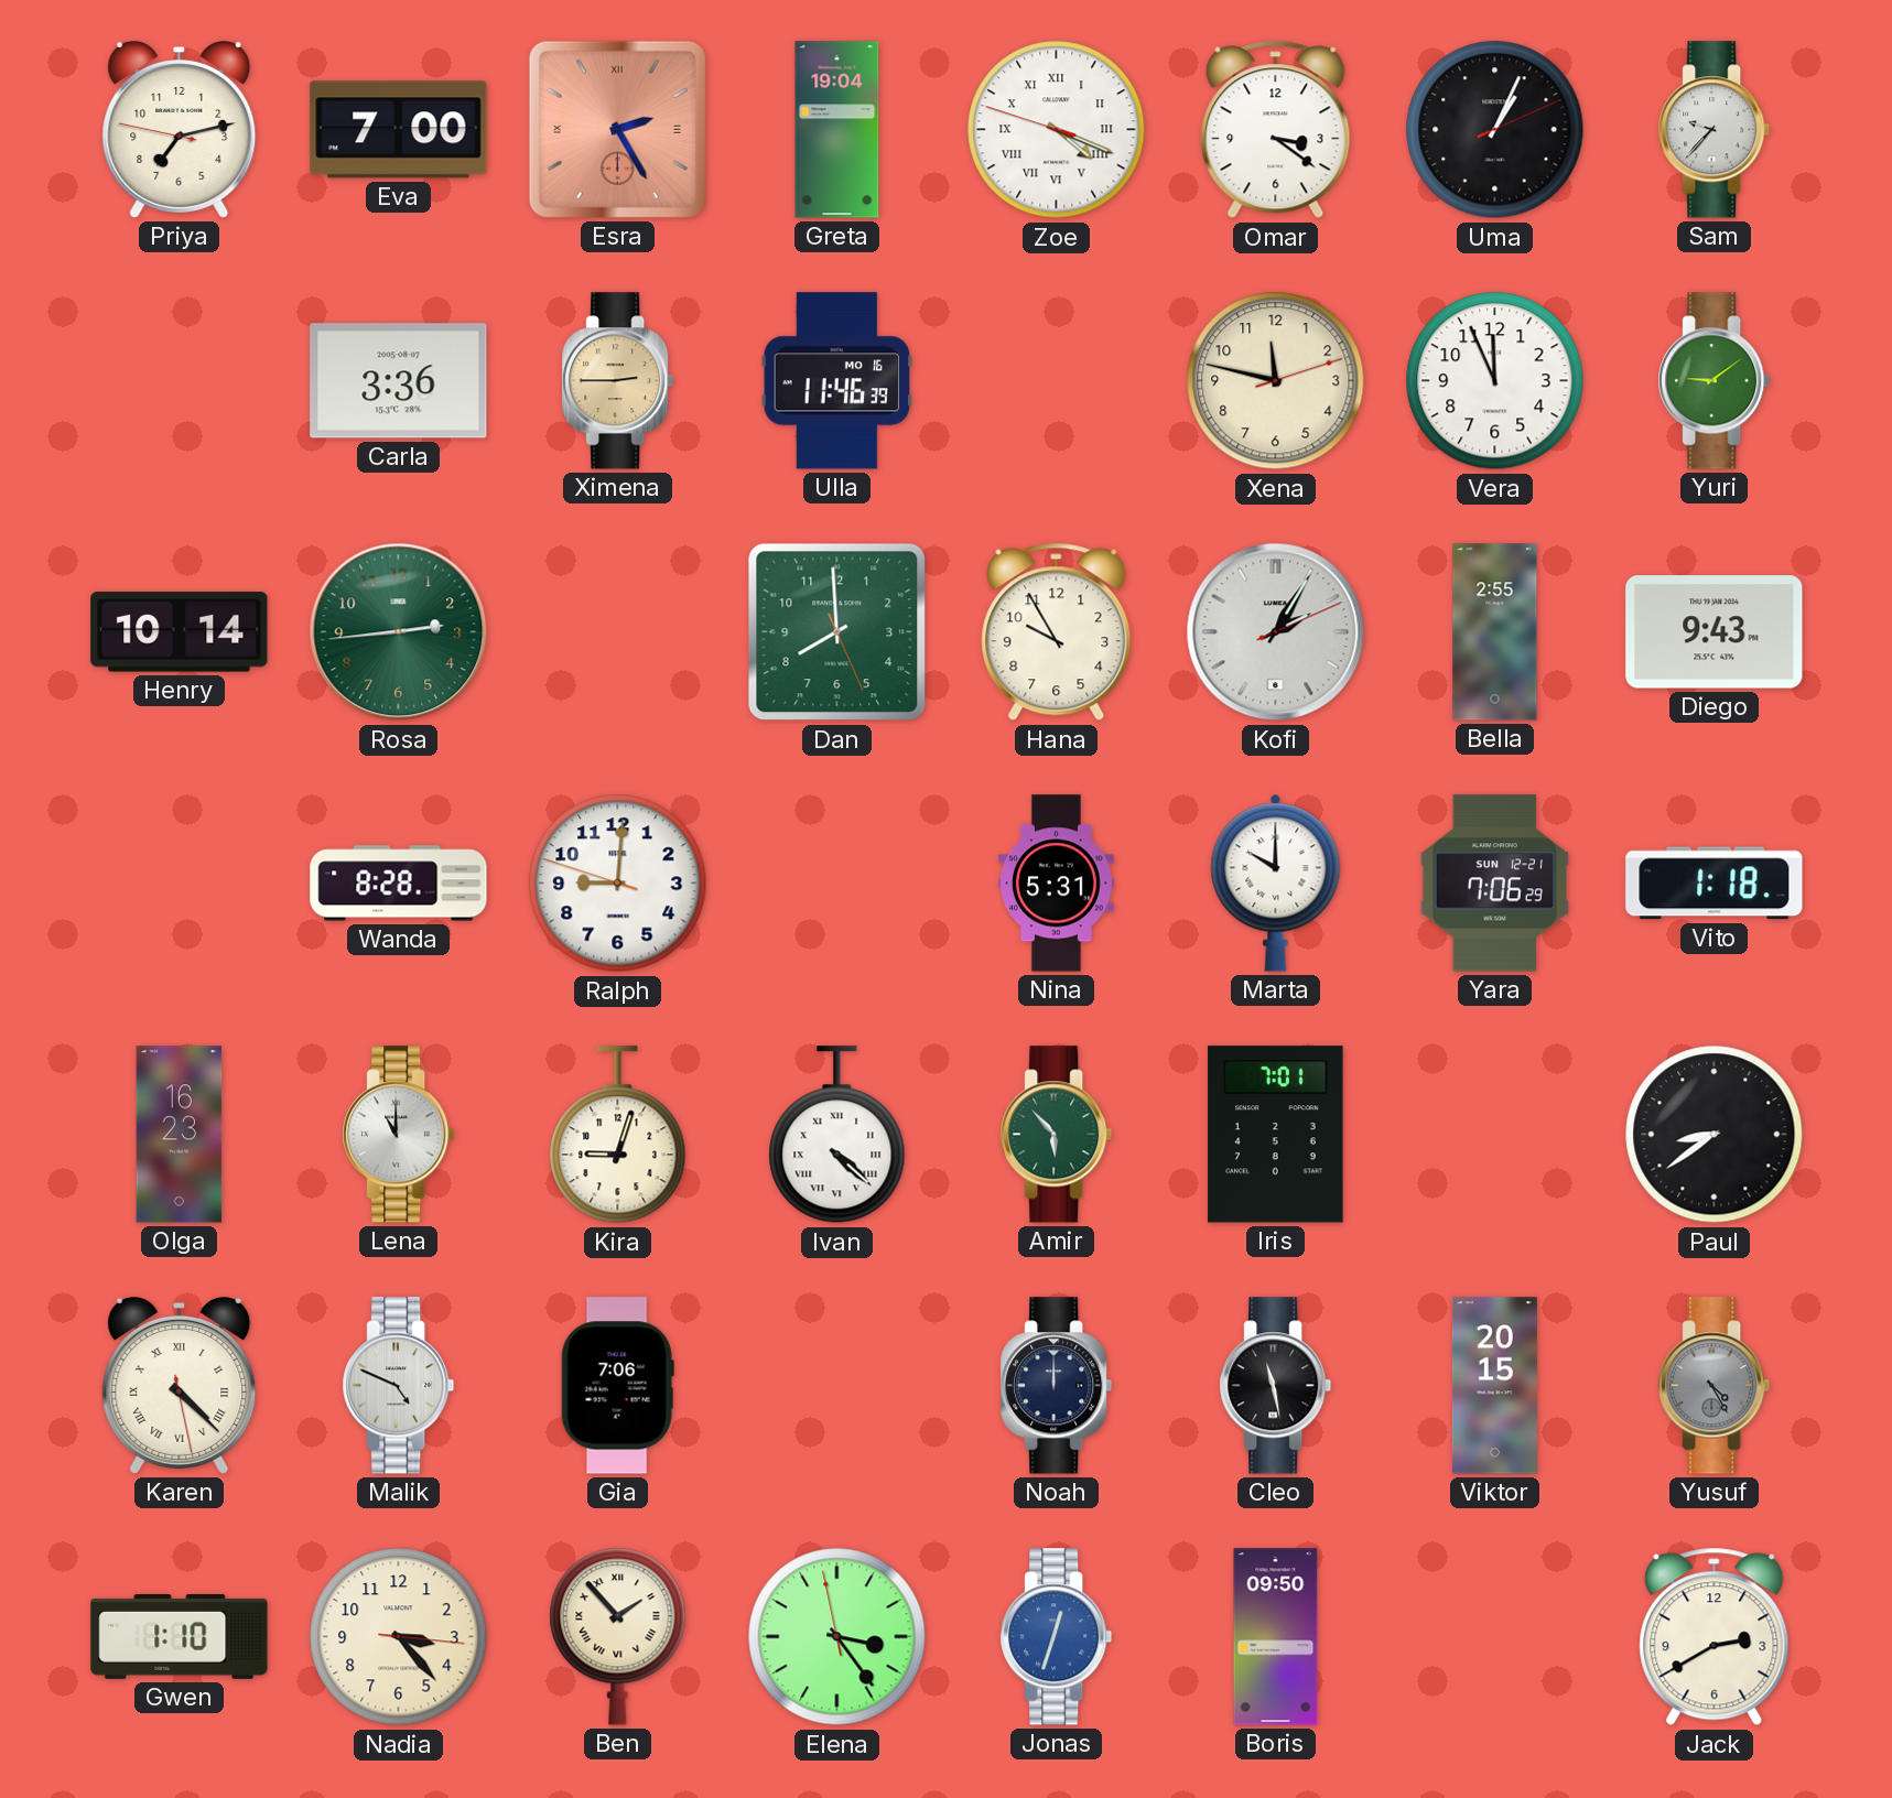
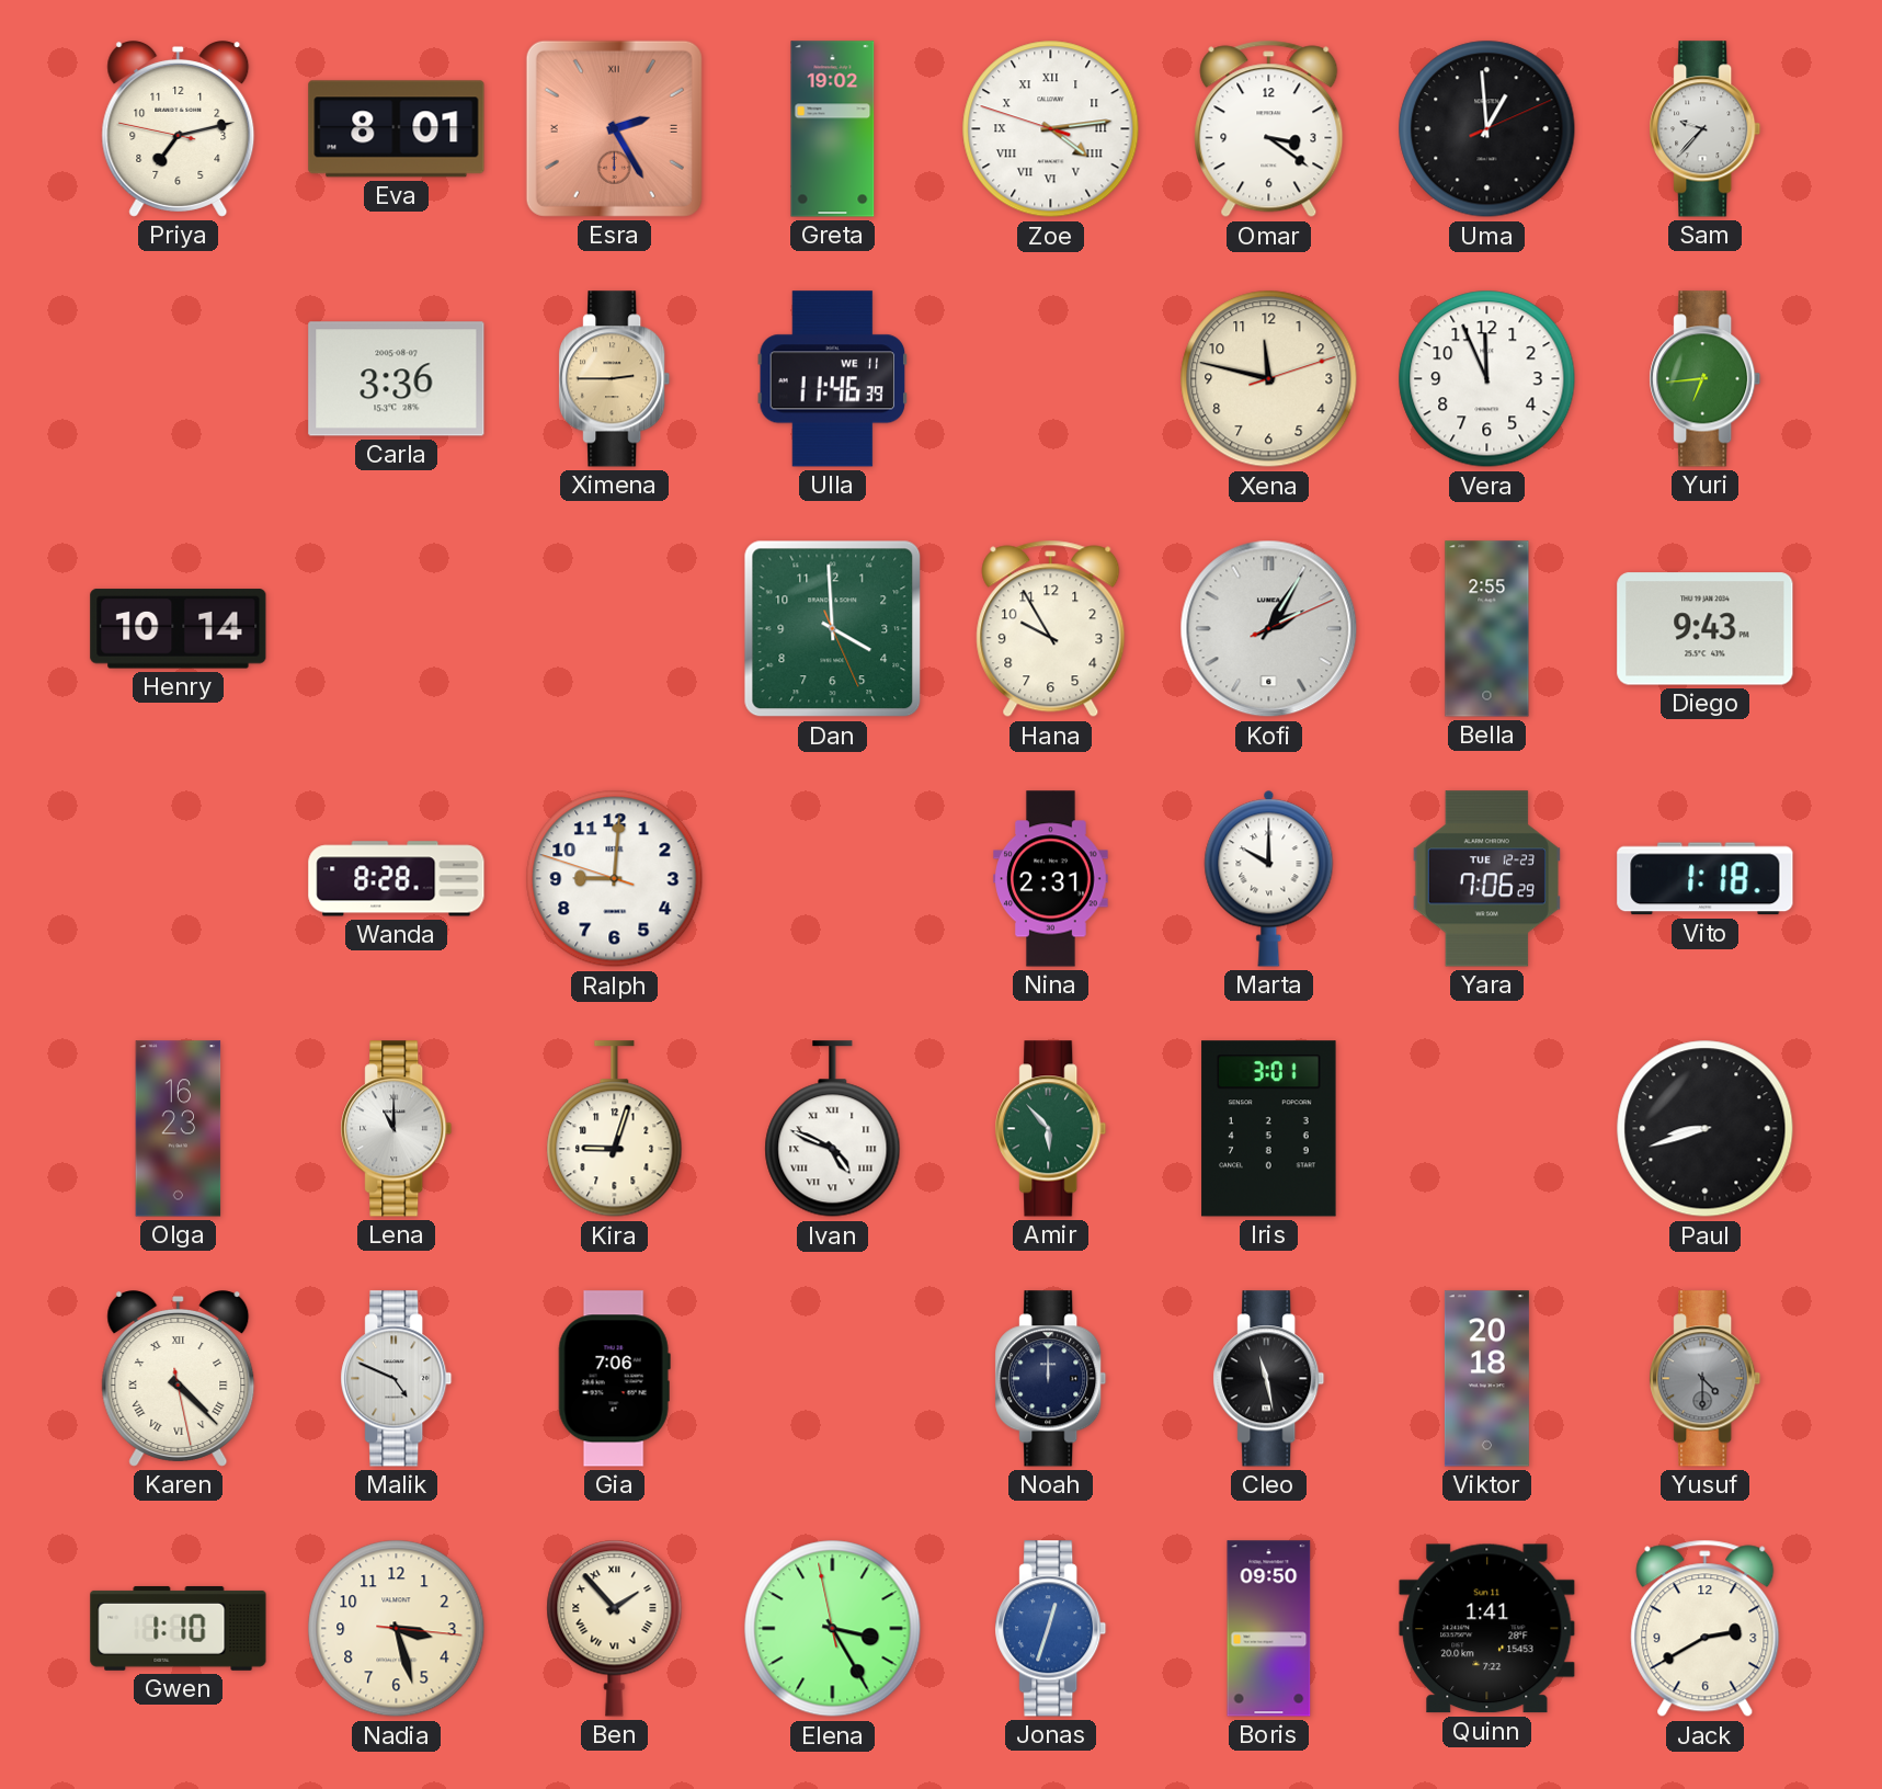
Eva: 7:00 -> 8:01 (397, 129)
Greta: 19:04 -> 19:02 (833, 129)
Zoe: 4:18 -> 4:13 (1051, 129)
Uma: 1:04 -> 12:59 (1487, 129)
Ulla date: MO 16 -> WE 11 (833, 379)
Yuri: 9:09 -> 6:44 (1706, 379)
Rosa: 2:44 -> none (399, 632)
Dan: 7:59 -> 3:59 (833, 629)
Nina: 5:31 -> 2:31 (1051, 879)
Yara date: SUN 12-21 -> TUE 12-23 (1486, 879)
Ivan: 4:22 -> 4:49 (833, 1129)
Iris: 7:01 -> 3:01 (1269, 1129)
Paul: 8:39 -> 8:42 (1706, 1129)
Viktor: 20:15 -> 20:18 (1486, 1379)
Yusuf: 4:25 -> 4:30 (1706, 1379)
Nadia: 3:23 -> 3:27 (397, 1629)
Elena: 3:23 -> 3:24 (833, 1629)
Quinn: none -> 1:41 (1487, 1629)
